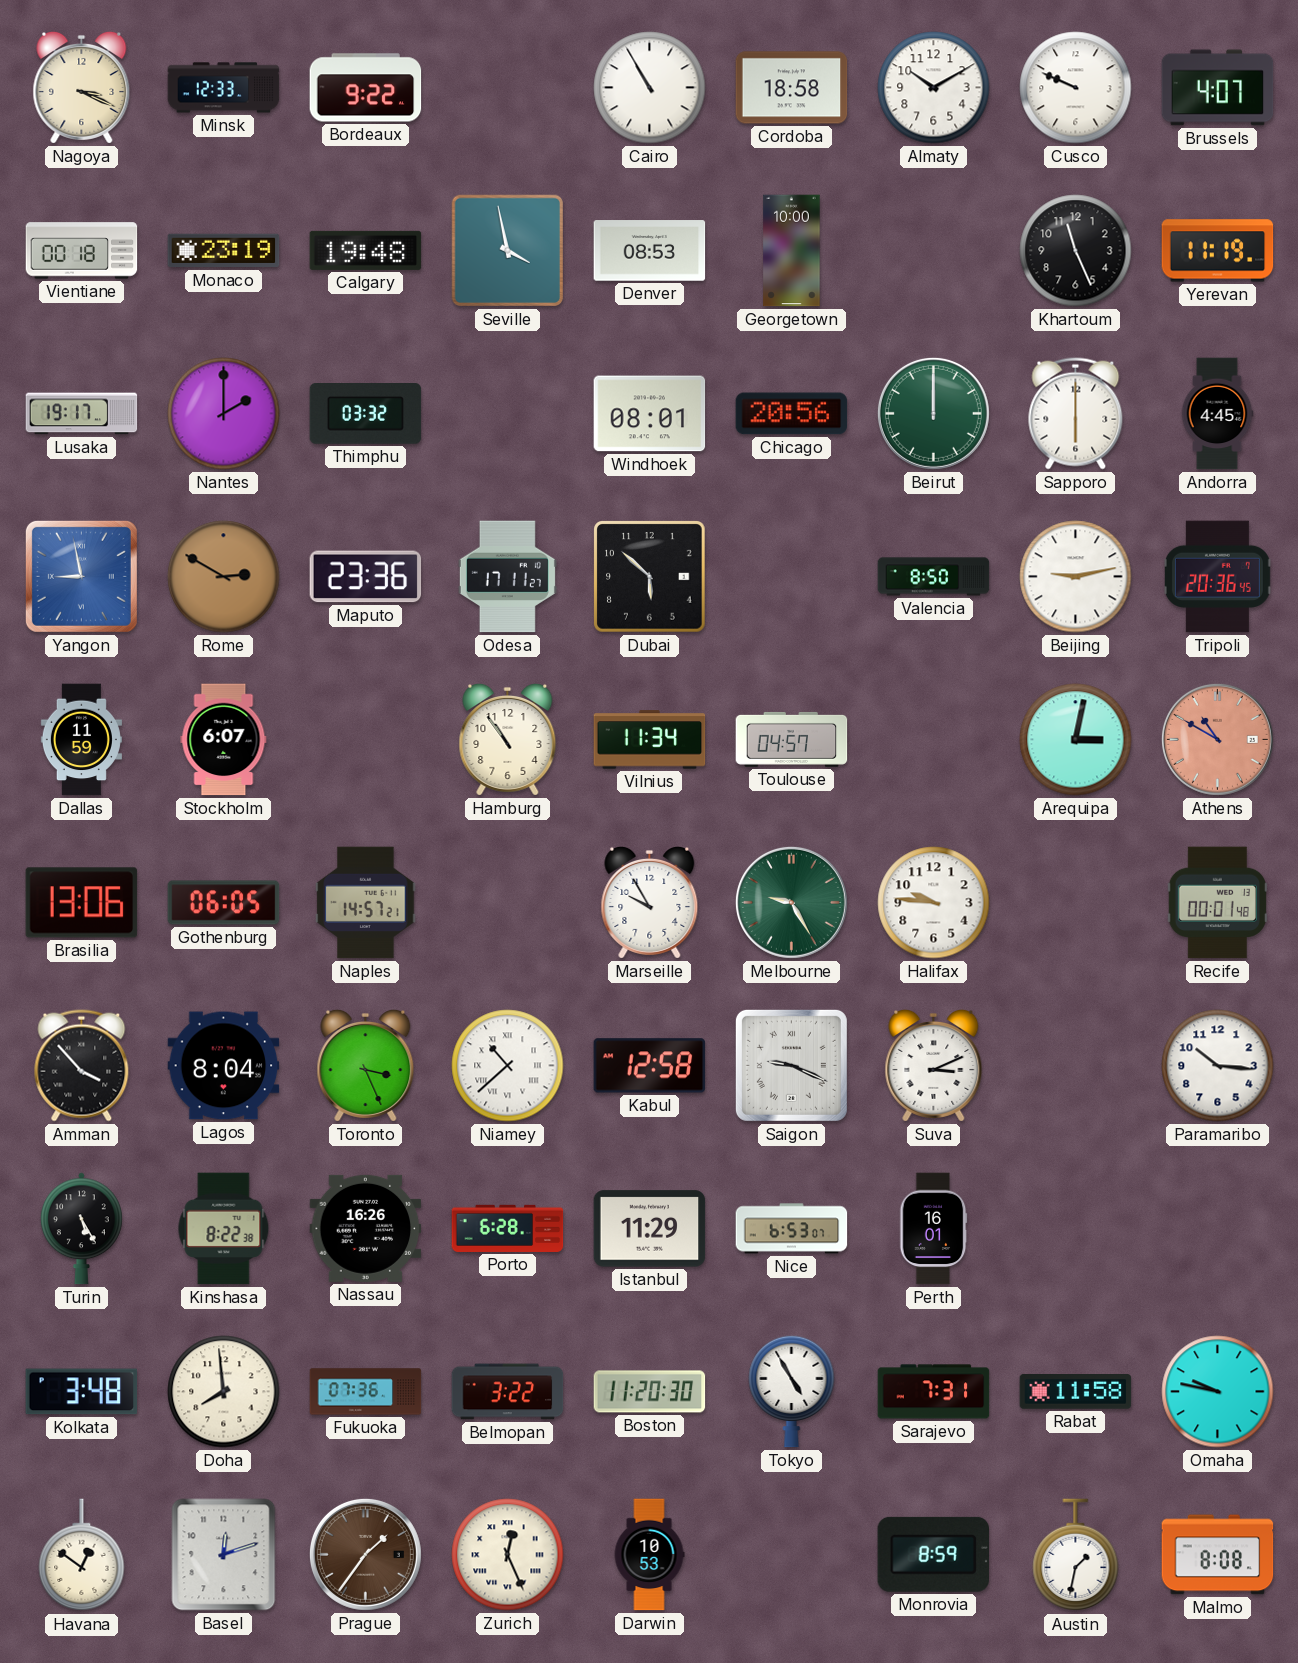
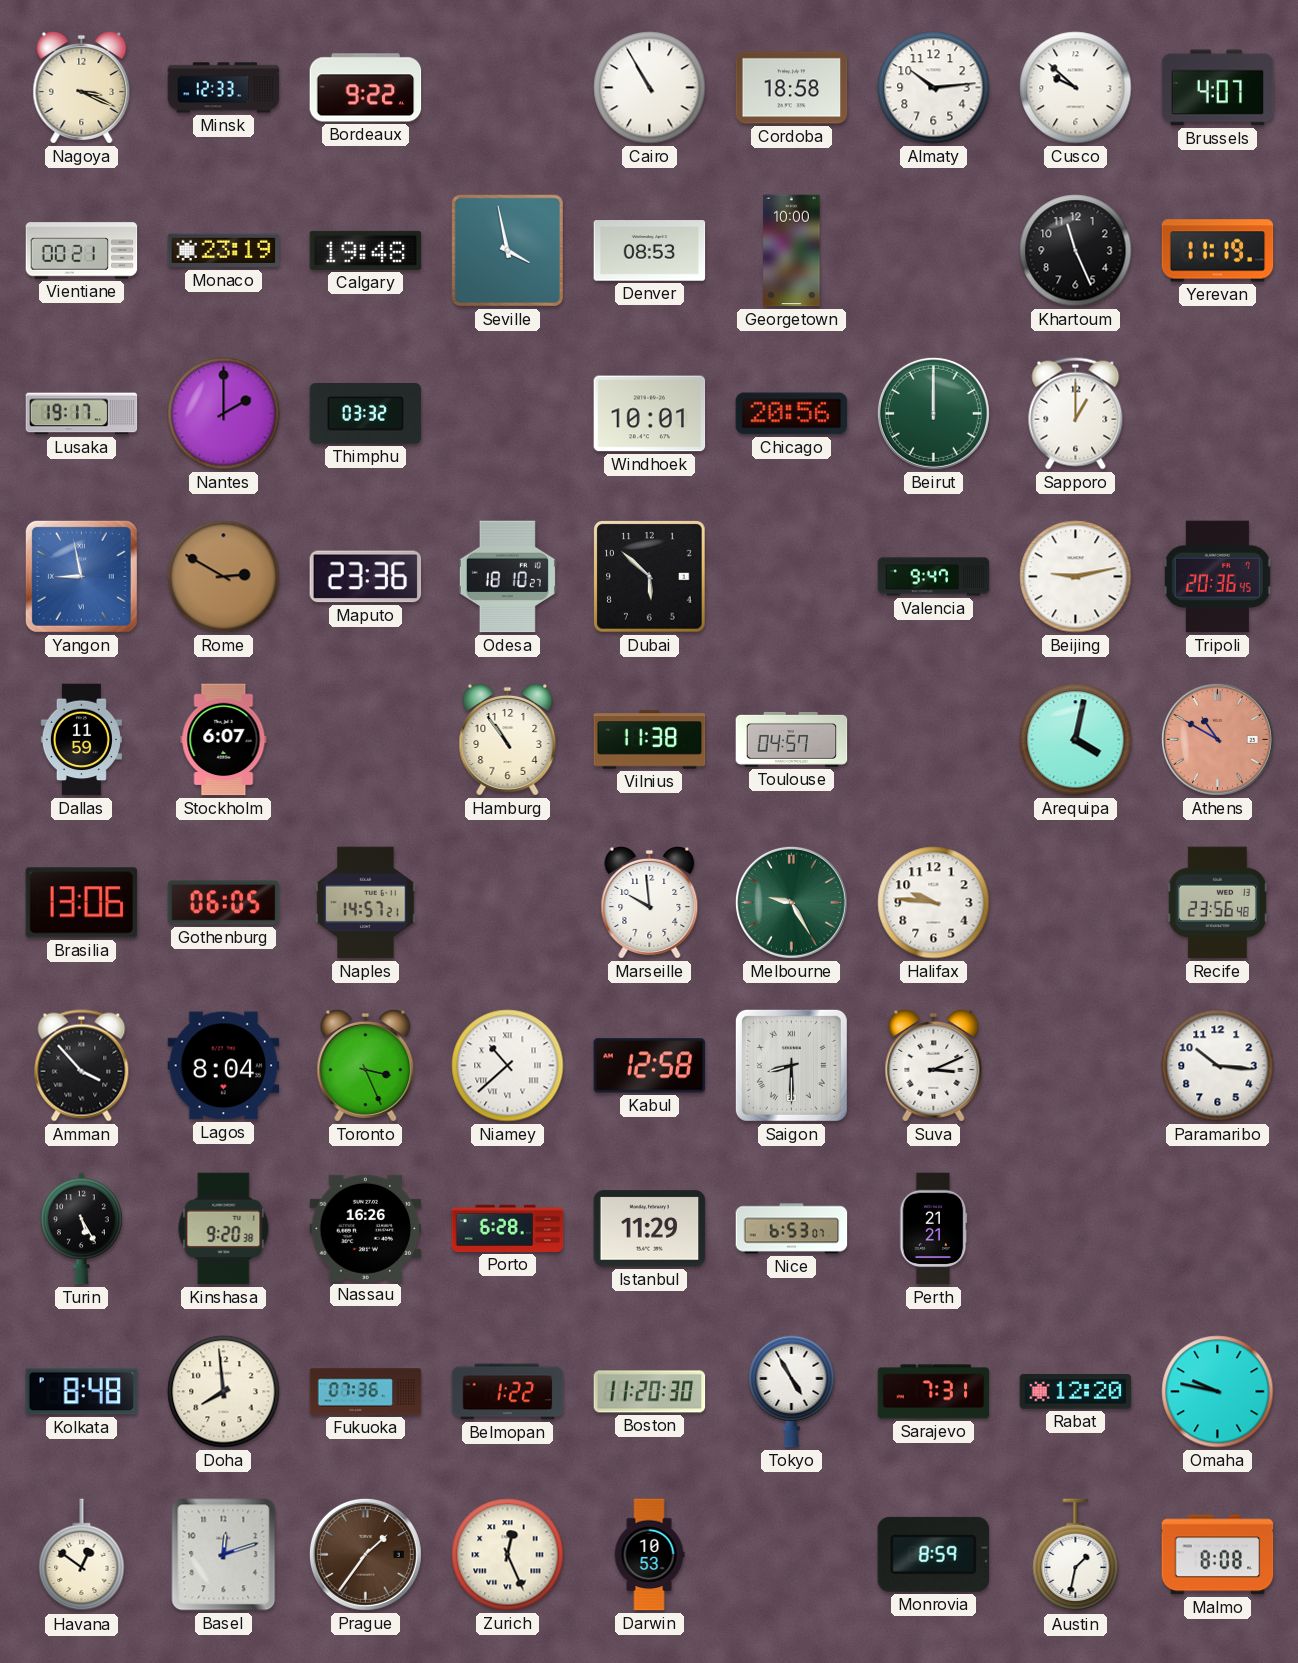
Almaty: 10:10 -> 10:14 (934, 88)
Cusco: 9:49 -> 9:52 (1076, 88)
Vientiane: 00:18 -> 00:21 (82, 251)
Windhoek: 08:01 -> 10:01 (650, 414)
Sapporo: 6:00 -> 1:00 (1076, 414)
Andorra: 4:45 -> none (1217, 414)
Odesa: 17:11 -> 18:10 (507, 577)
Valencia: 8:50 -> 9:47 (934, 577)
Vilnius: 11:34 -> 11:38 (650, 740)
Arequipa: 3:02 -> 4:02 (1076, 740)
Marseille: 9:55 -> 9:59 (650, 902)
Recife: 00:01 -> 23:56 (1217, 903)
Saigon: 9:19 -> 8:30 (791, 1065)
Kinshasa: 8:22 -> 9:20 (224, 1229)
Perth: 16:01 -> 21:21 (933, 1229)
Kolkata: 3:48 -> 8:48 (82, 1392)
Belmopan: 3:22 -> 1:22 (508, 1392)
Rabat: 11:58 -> 12:20 (1076, 1392)
